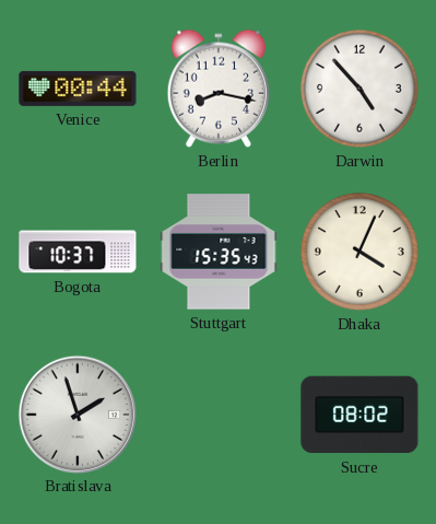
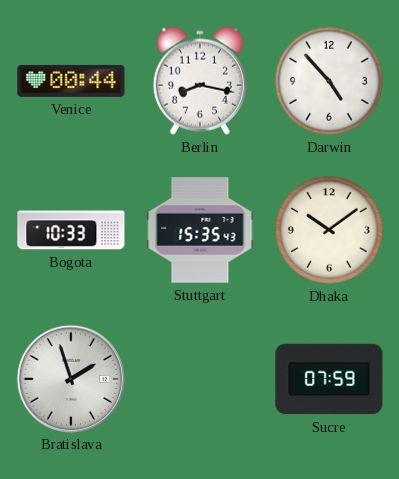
Bogota: 10:37 -> 10:33 (71, 230)
Dhaka: 4:04 -> 10:09 (329, 230)
Sucre: 08:02 -> 07:59 (329, 379)
